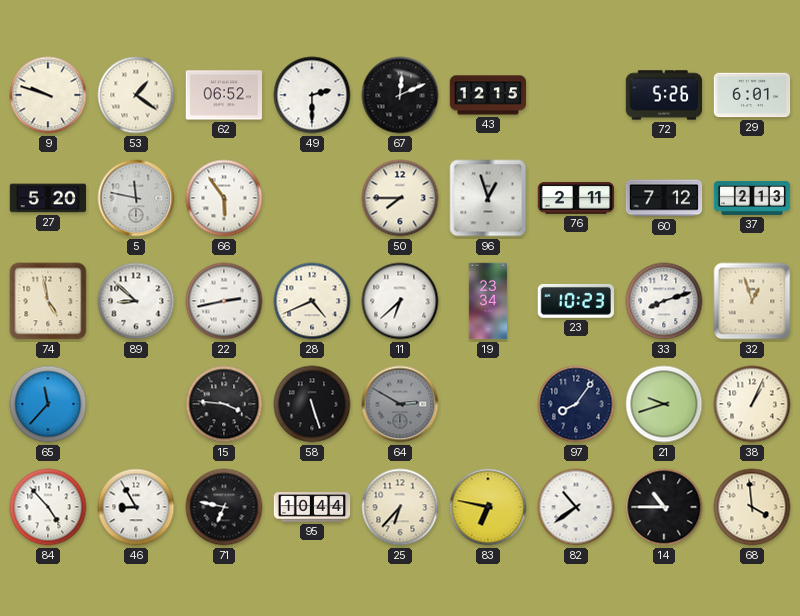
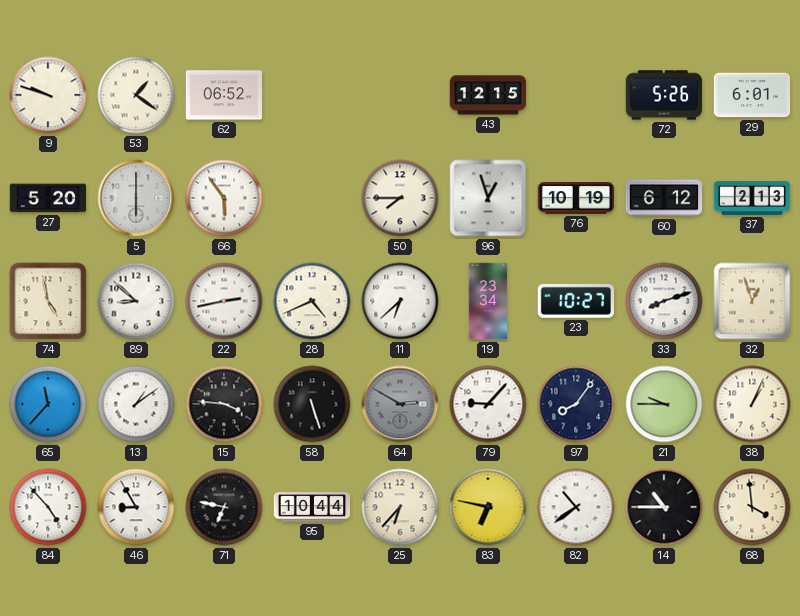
49: 2:30 -> none (312, 95)
67: 12:11 -> none (400, 95)
5: 11:47 -> 6:00 (136, 198)
76: 2:11 -> 10:19 (576, 198)
60: 7:12 -> 6:12 (664, 198)
23: 10:23 -> 10:27 (575, 301)
13: none -> 1:09 (136, 404)
79: none -> 9:07 (488, 404)
21: 9:42 -> 9:45 (664, 404)
